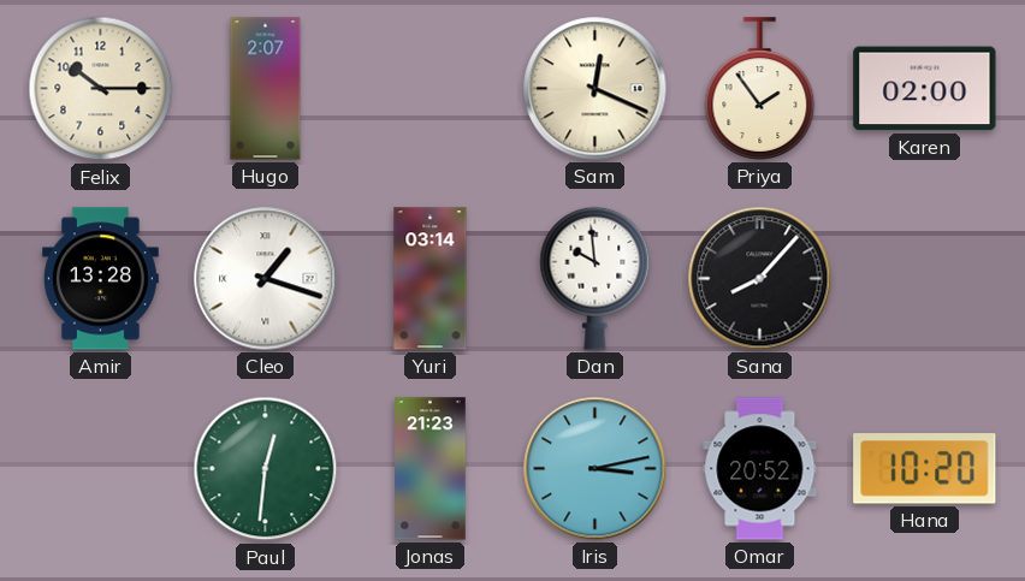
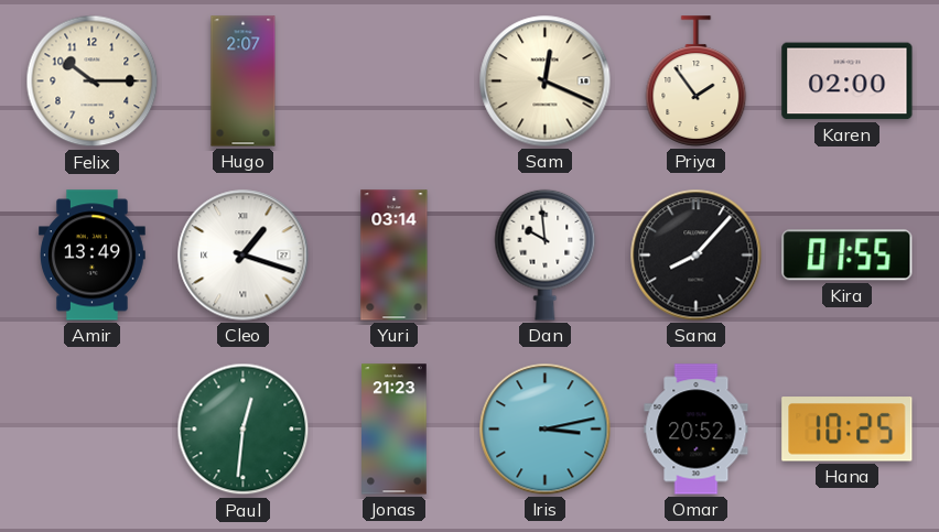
Amir: 13:28 -> 13:49 (93, 256)
Kira: none -> 01:55 (848, 256)
Hana: 10:20 -> 10:25 (848, 430)
